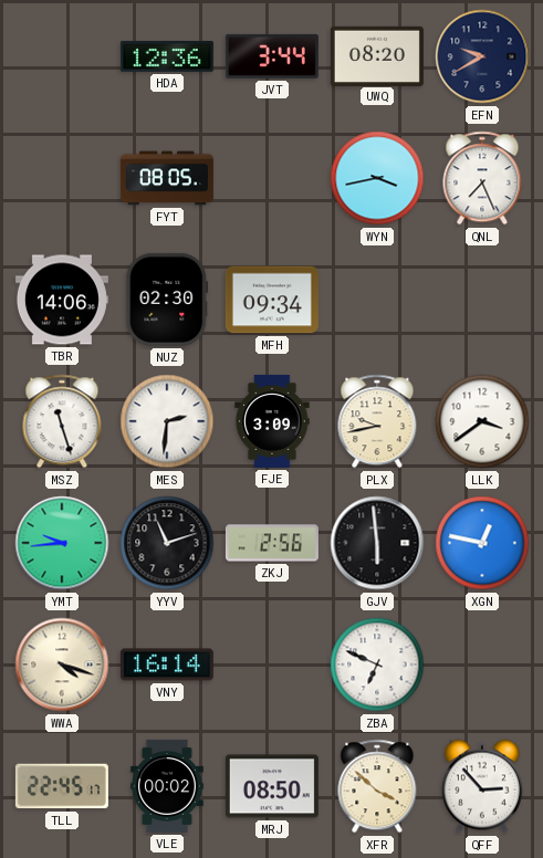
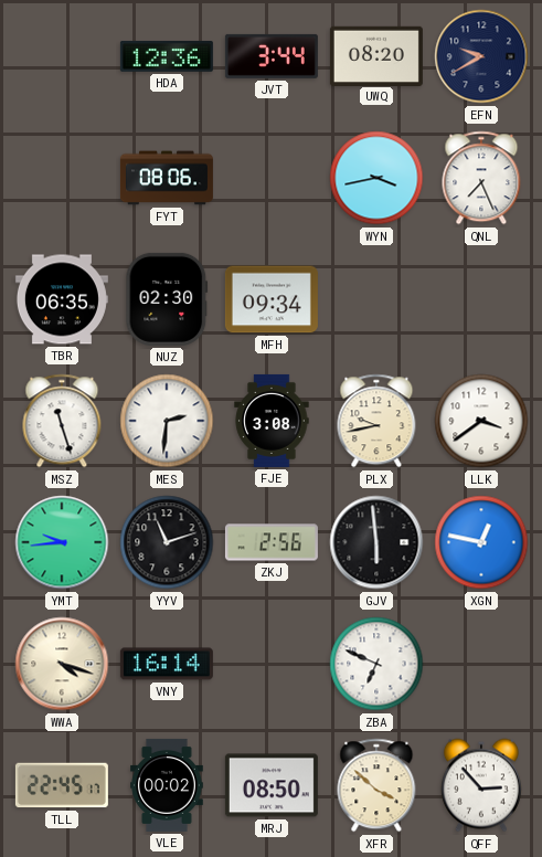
FYT: 08:05 -> 08:06 (167, 178)
TBR: 14:06 -> 06:35 (62, 299)
FJE: 3:09 -> 3:08 (272, 421)
